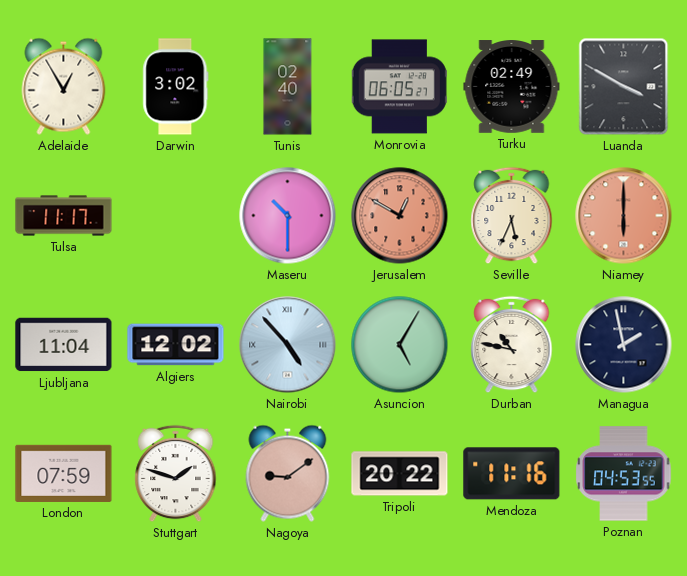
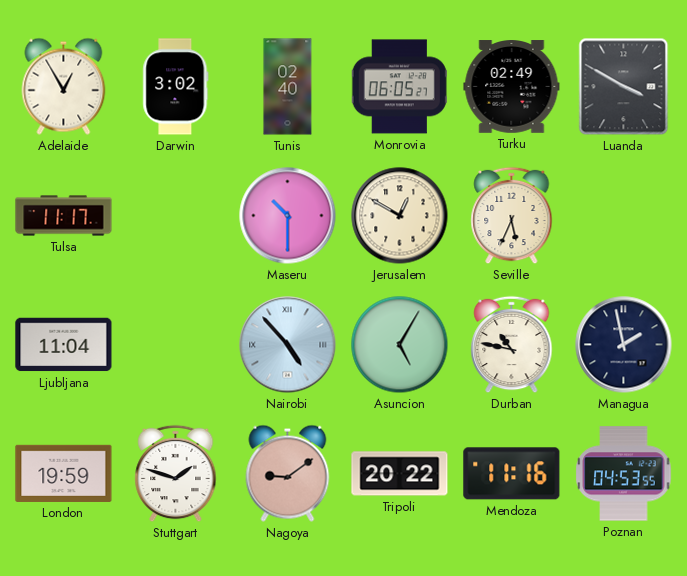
Jerusalem dial: salmon -> cream (400, 216)
Niamey: 6:00 -> none (624, 216)
Algiers: 12:02 -> none (176, 345)
London: 07:59 -> 19:59 (64, 473)
